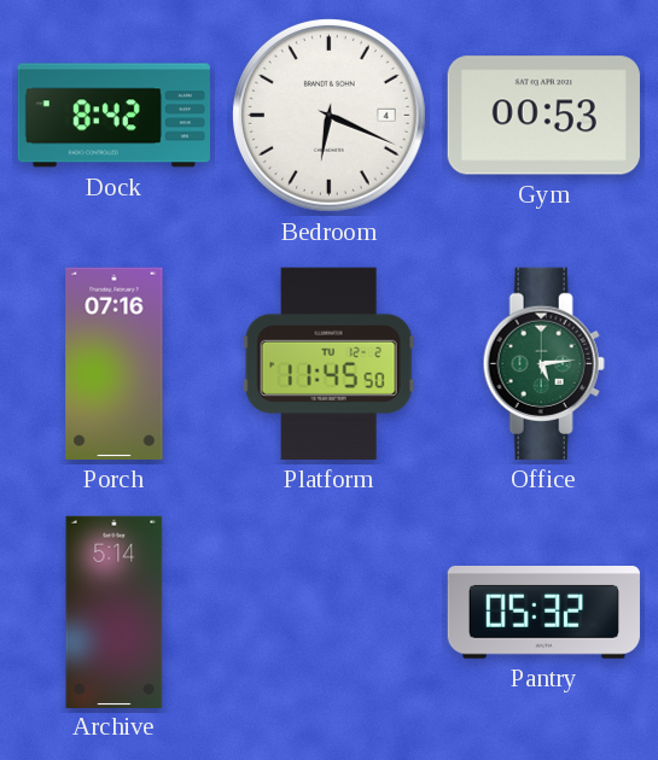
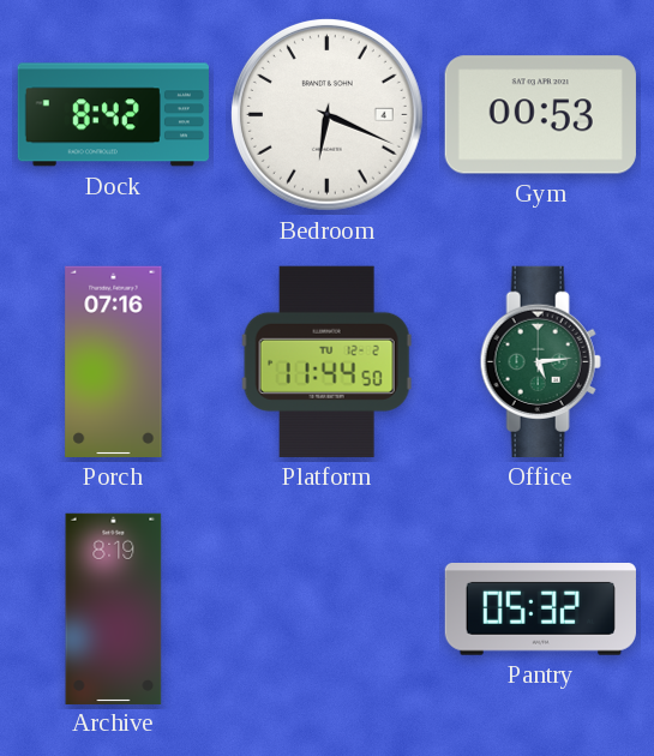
Platform: 11:45 -> 11:44 (326, 361)
Archive: 5:14 -> 8:19 (114, 608)
